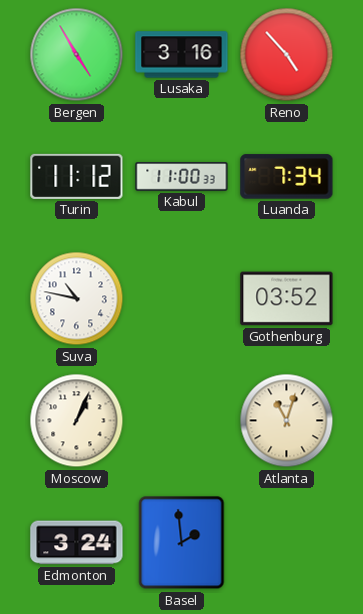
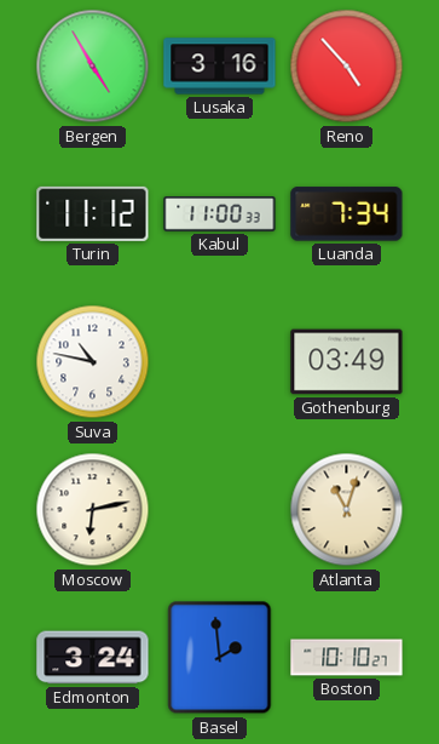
Gothenburg: 03:52 -> 03:49 (347, 362)
Moscow: 1:04 -> 6:13 (93, 510)
Boston: none -> 10:10 (347, 658)
